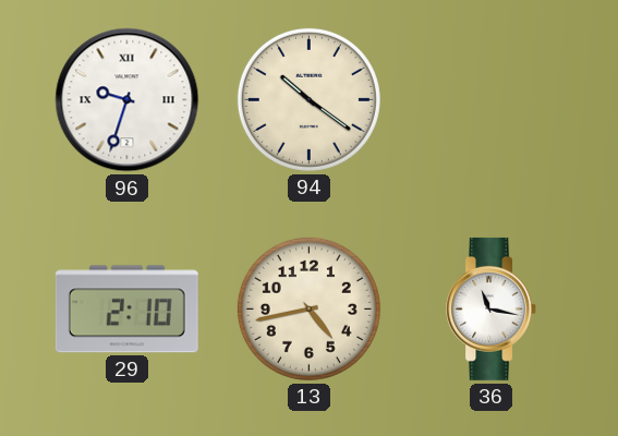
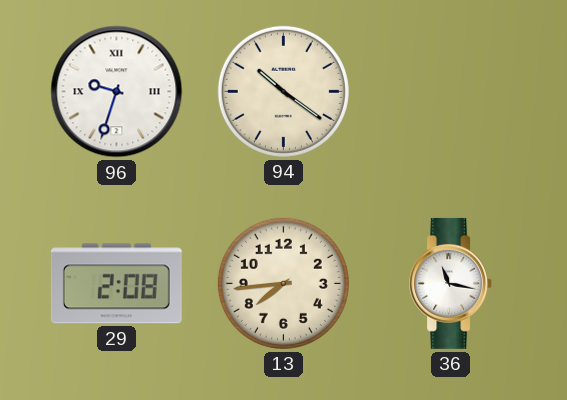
29: 2:10 -> 2:08 (116, 284)
13: 4:43 -> 7:44 (283, 283)
